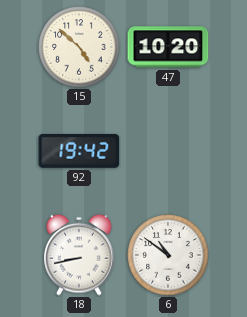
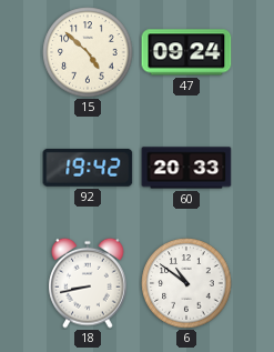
47: 10:20 -> 09:24 (186, 52)
60: none -> 20:33 (186, 168)
